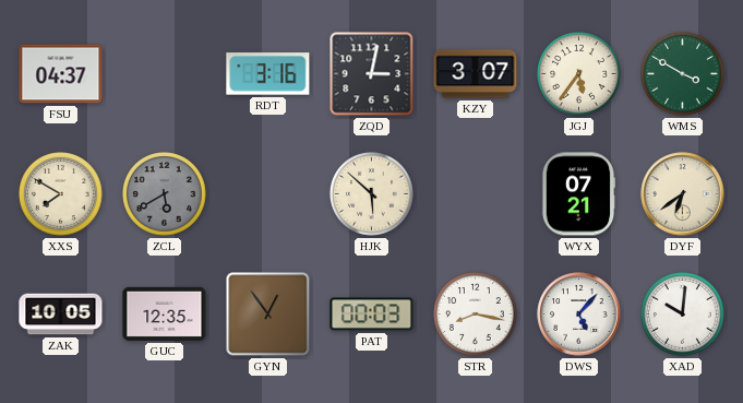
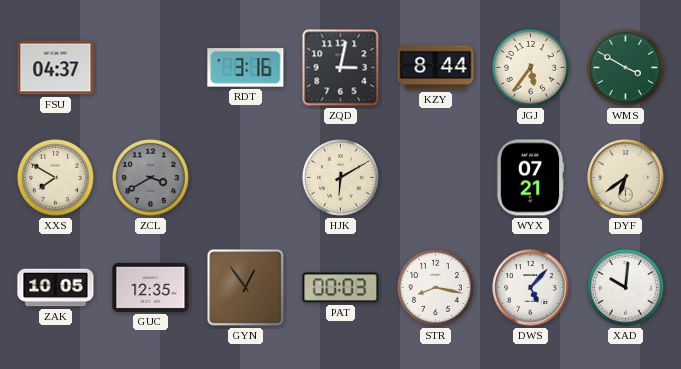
KZY: 3:07 -> 8:44 (436, 68)
ZCL: 5:40 -> 3:40 (151, 178)
HJK: 5:52 -> 6:10 (341, 178)
